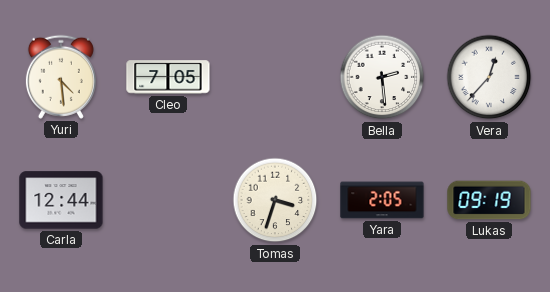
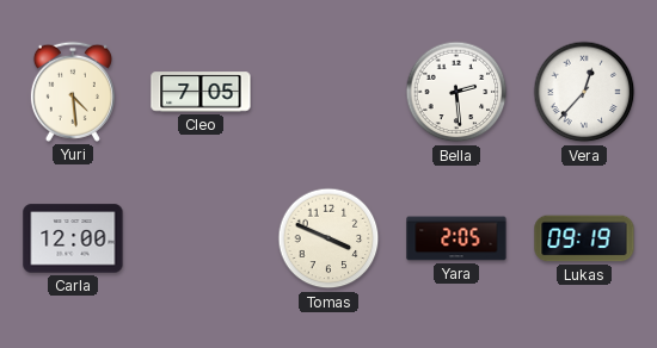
Carla: 12:44 -> 12:00 (73, 238)
Tomas: 3:33 -> 3:49 (328, 238)
